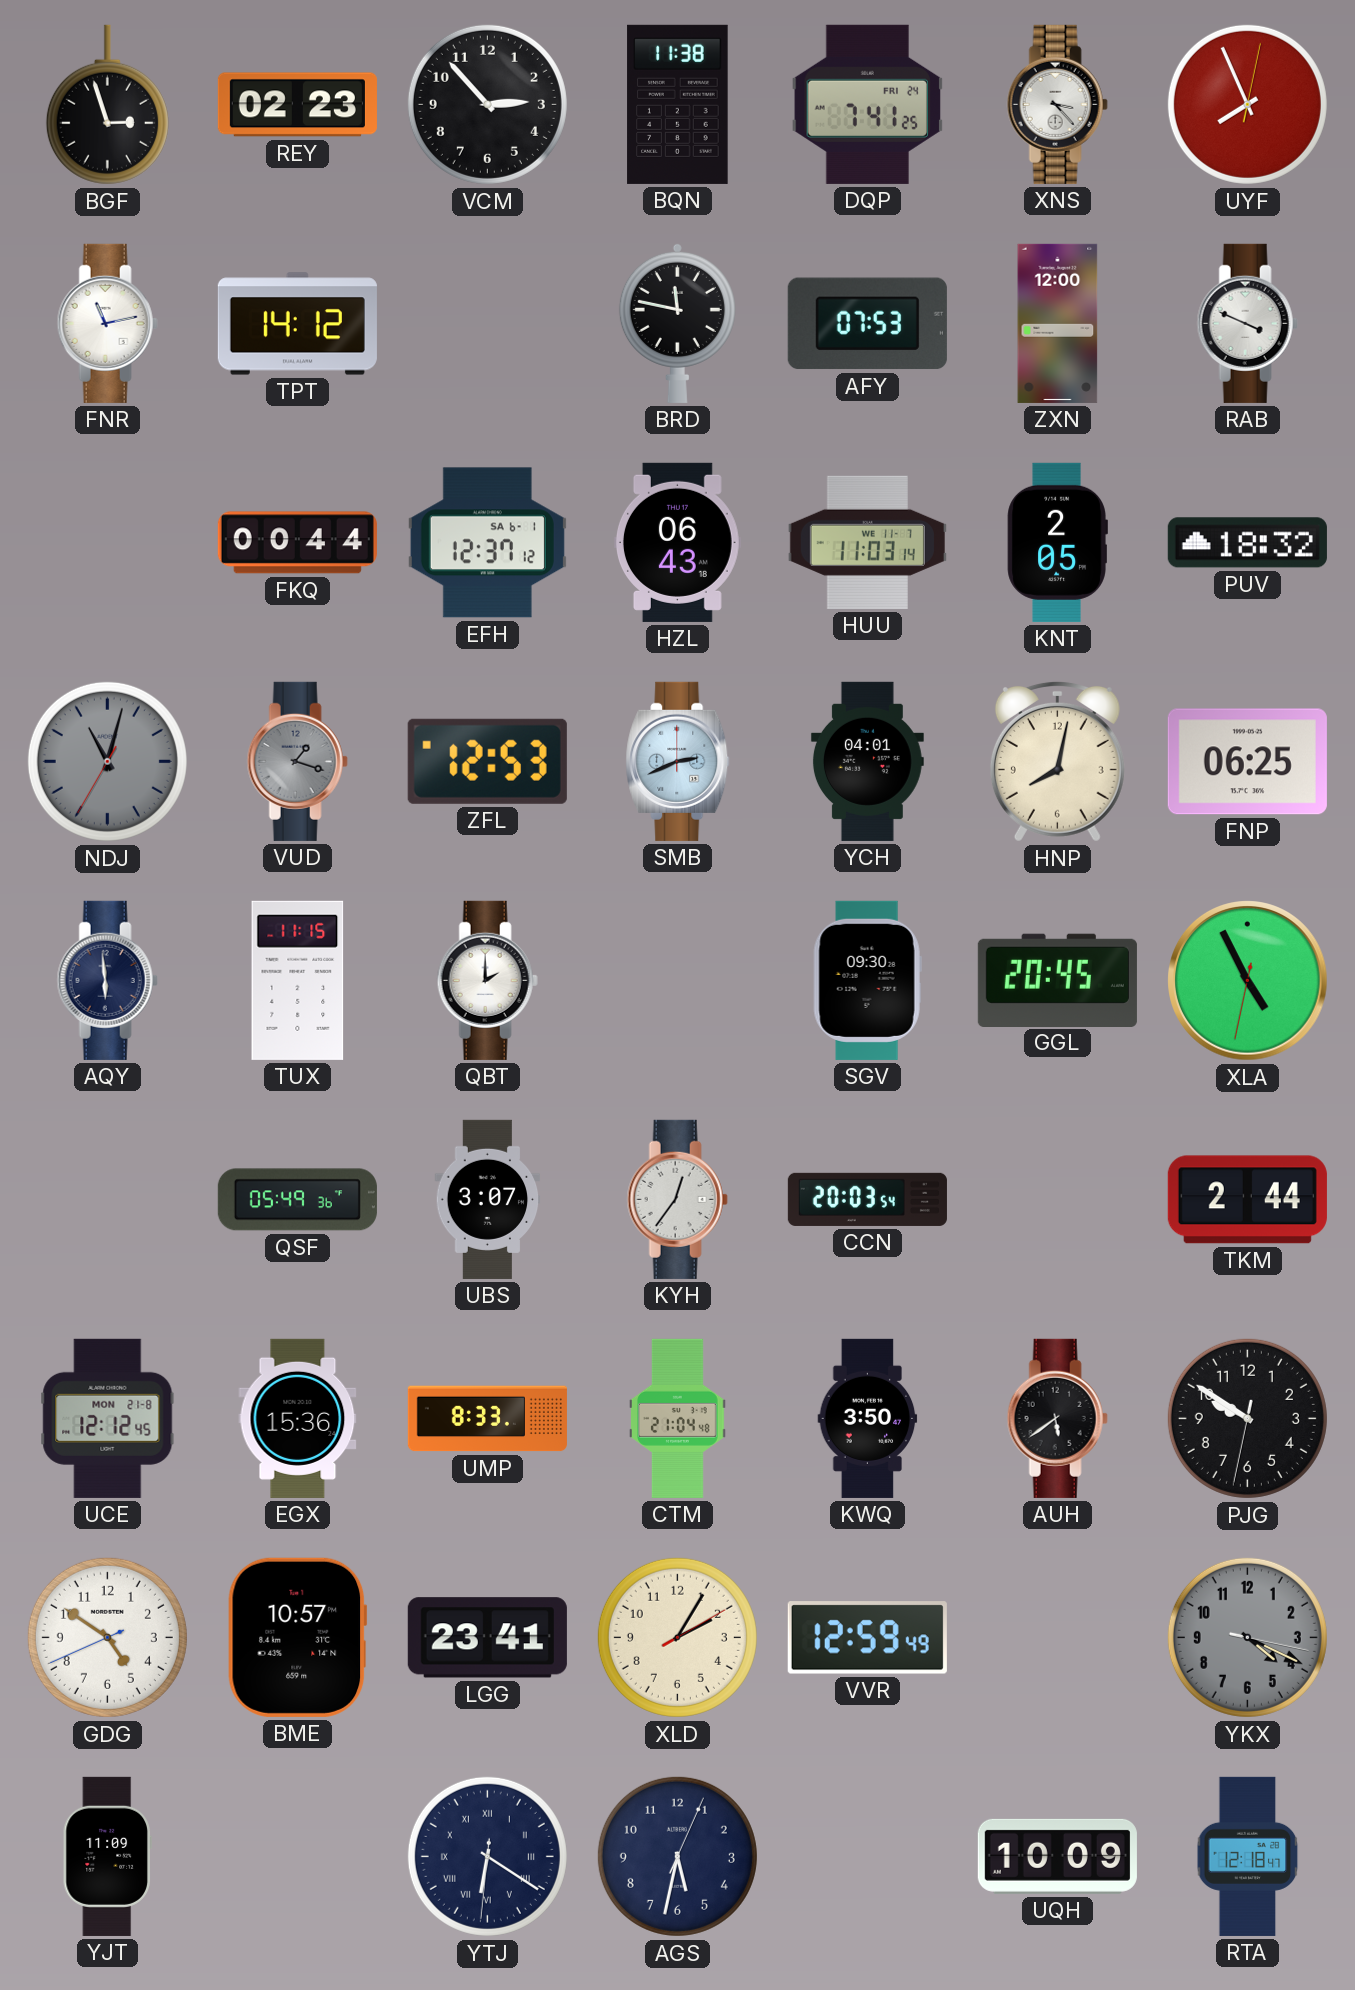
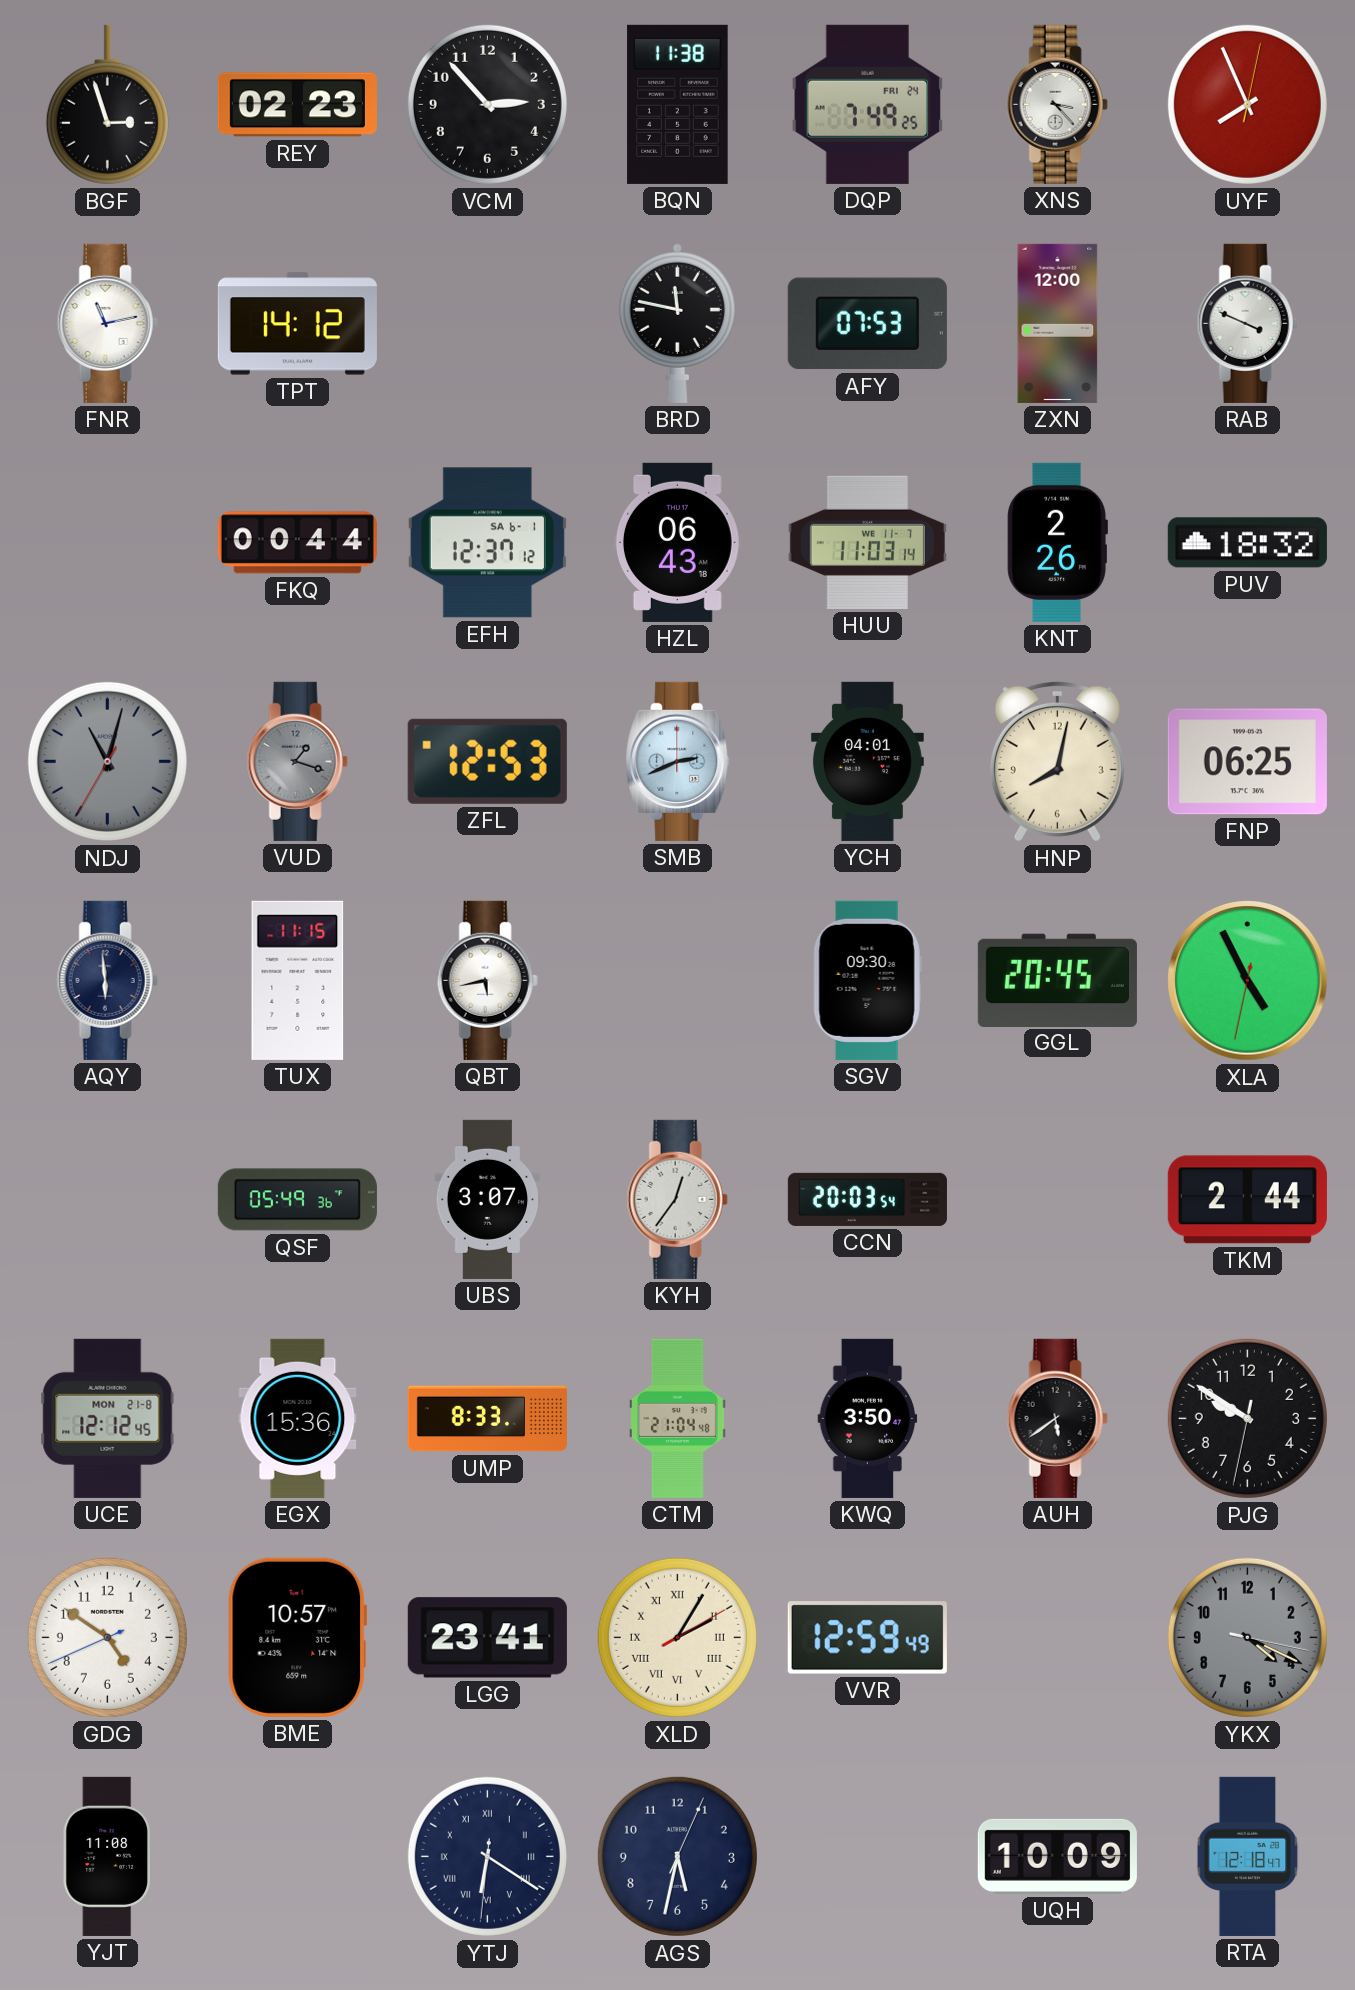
DQP: 7:41 -> 7:49 (868, 104)
KNT: 2:05 -> 2:26 (1057, 542)
QBT: 2:00 -> 5:43 (487, 980)
XLD numerals: Arabic -> Roman (677, 1637)
YJT: 11:09 -> 11:08 (107, 1856)
